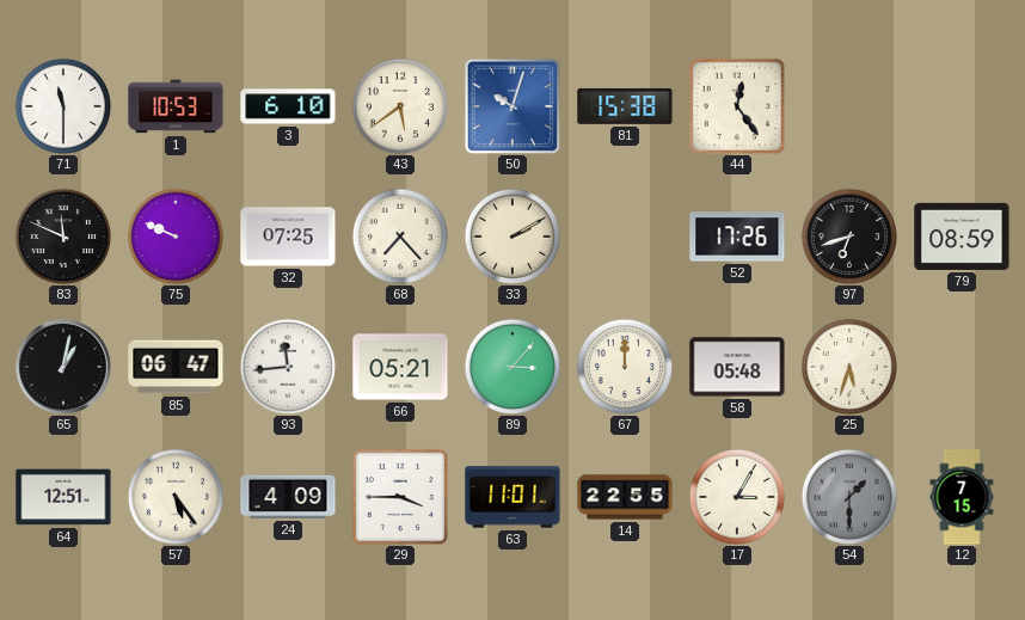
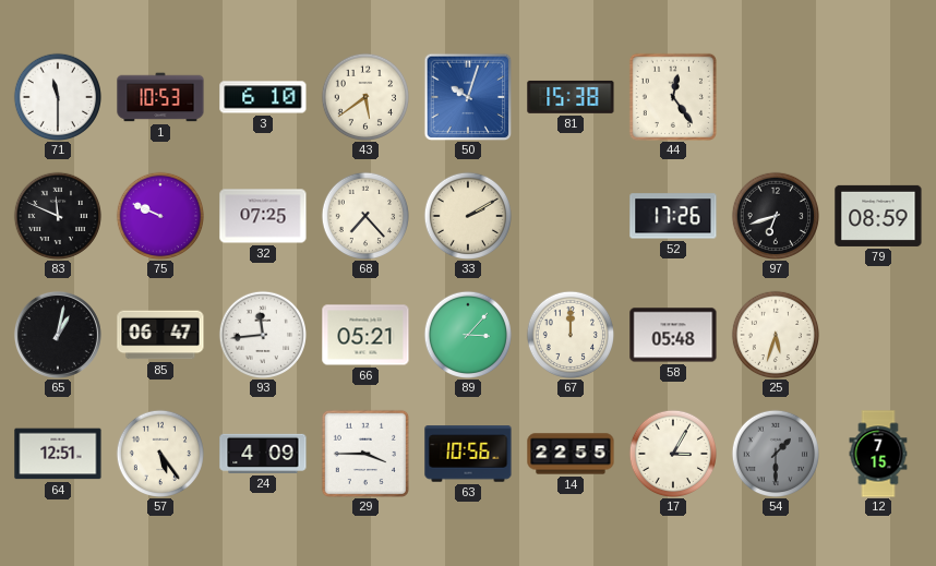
63: 11:01 -> 10:56 (468, 454)
